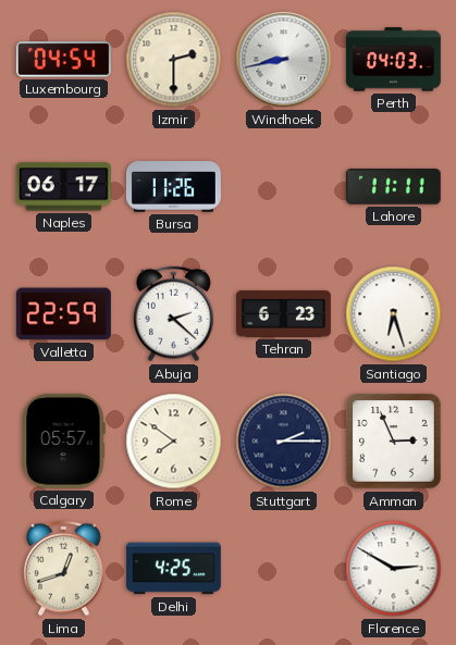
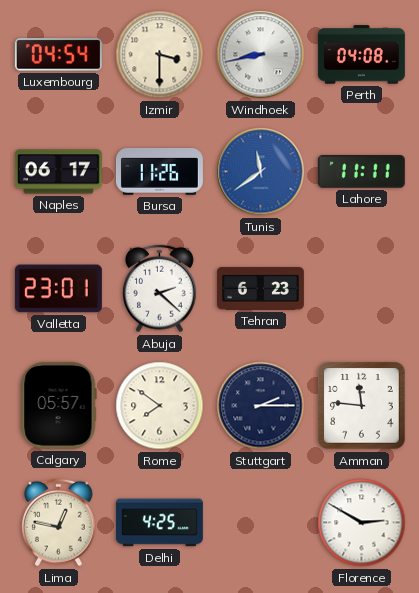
Izmir: 2:30 -> 3:30 (160, 55)
Perth: 04:03 -> 04:08 (361, 55)
Tunis: none -> 11:39 (261, 172)
Valletta: 22:59 -> 23:01 (58, 289)
Santiago: 6:27 -> none (394, 314)
Amman: 2:56 -> 11:46 (362, 406)
Lima: 12:42 -> 12:47 (59, 523)
